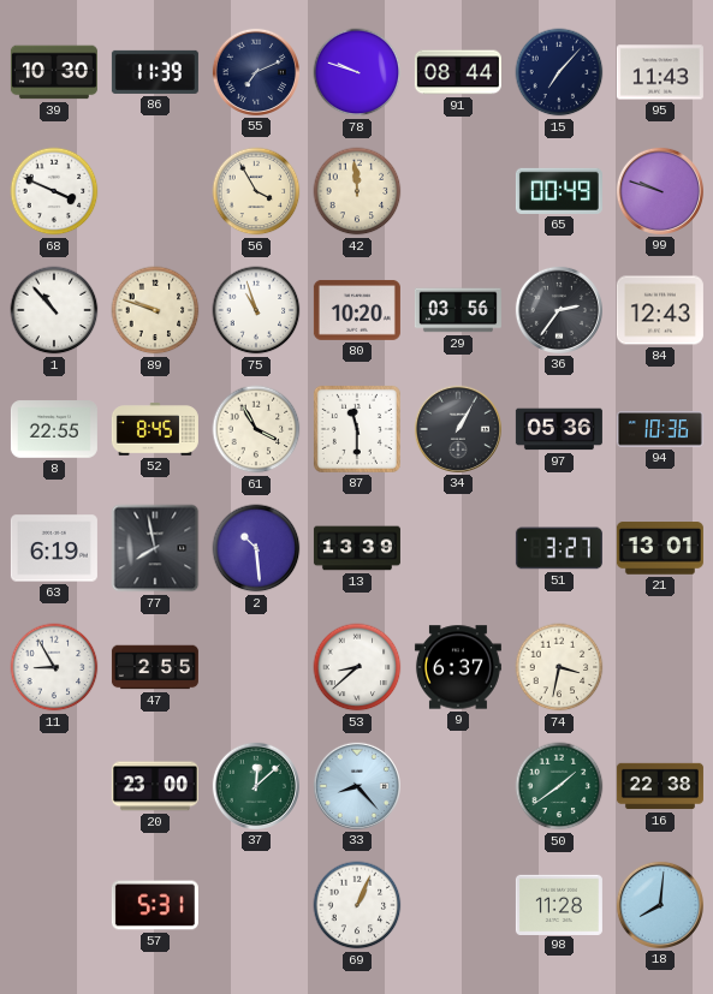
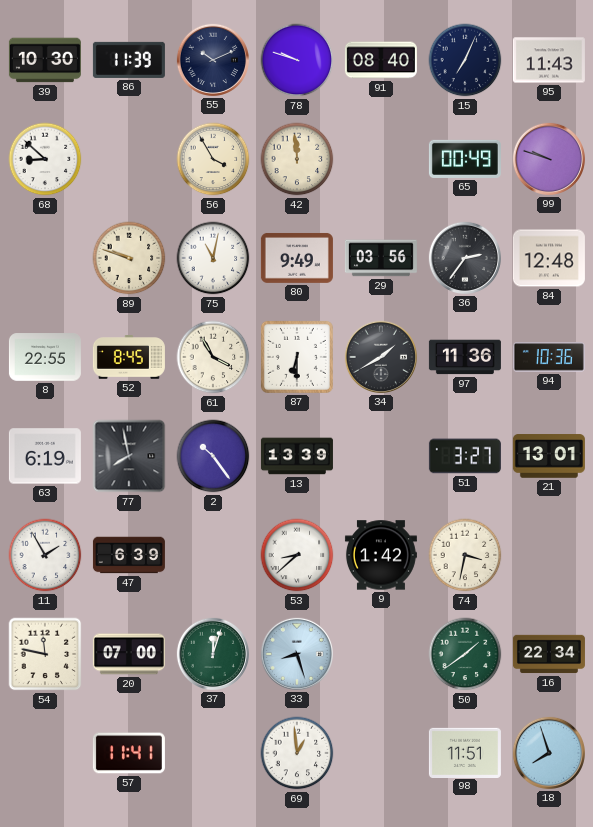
55: 7:11 -> 10:11 (213, 60)
91: 08:44 -> 08:40 (381, 60)
15: 7:07 -> 7:04 (465, 60)
68: 3:49 -> 8:52 (45, 159)
1: 10:53 -> none (54, 310)
75: 10:57 -> 11:02 (213, 258)
80: 10:20 -> 9:49 (297, 258)
84: 12:43 -> 12:48 (549, 258)
87: 11:30 -> 6:30 (297, 357)
34: 1:05 -> 1:40 (381, 357)
97: 05:36 -> 11:36 (465, 357)
2: 10:29 -> 10:24 (213, 456)
11: 8:55 -> 1:55 (45, 555)
47: 2:55 -> 6:39 (129, 555)
9: 6:37 -> 1:42 (381, 555)
54: none -> 11:47 (45, 654)
20: 23:00 -> 07:00 (129, 654)
37: 12:08 -> 12:03 (213, 654)
33: 8:23 -> 8:27 (297, 654)
16: 22:38 -> 22:34 (549, 654)
57: 5:31 -> 11:41 (129, 753)
69: 1:04 -> 12:59 (297, 753)
98: 11:28 -> 11:51 (465, 752)
18: 8:01 -> 7:57 (549, 753)
